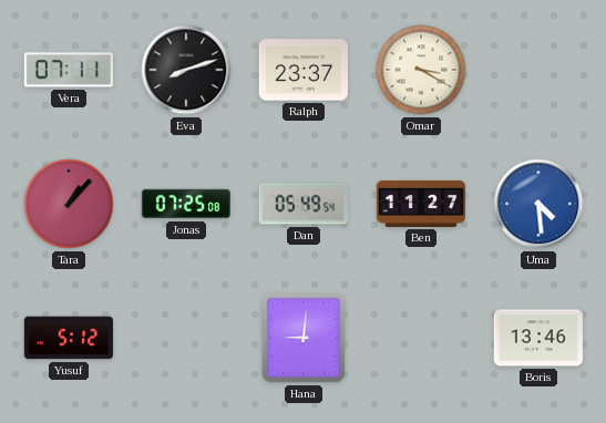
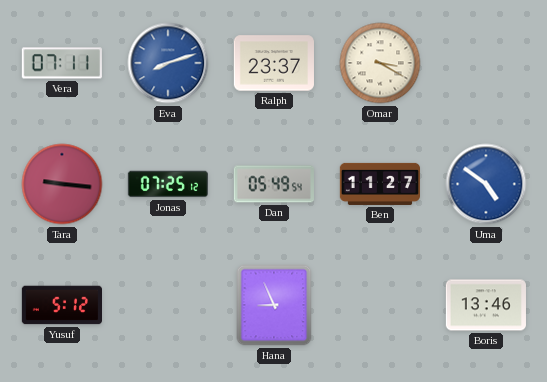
Eva dial: black -> blue (168, 63)
Tara: 1:07 -> 9:16 (62, 184)
Jonas: 07:25:08 -> 07:25:12 (168, 184)
Uma: 4:29 -> 4:51 (486, 184)
Hana: 9:01 -> 8:56 (274, 305)
